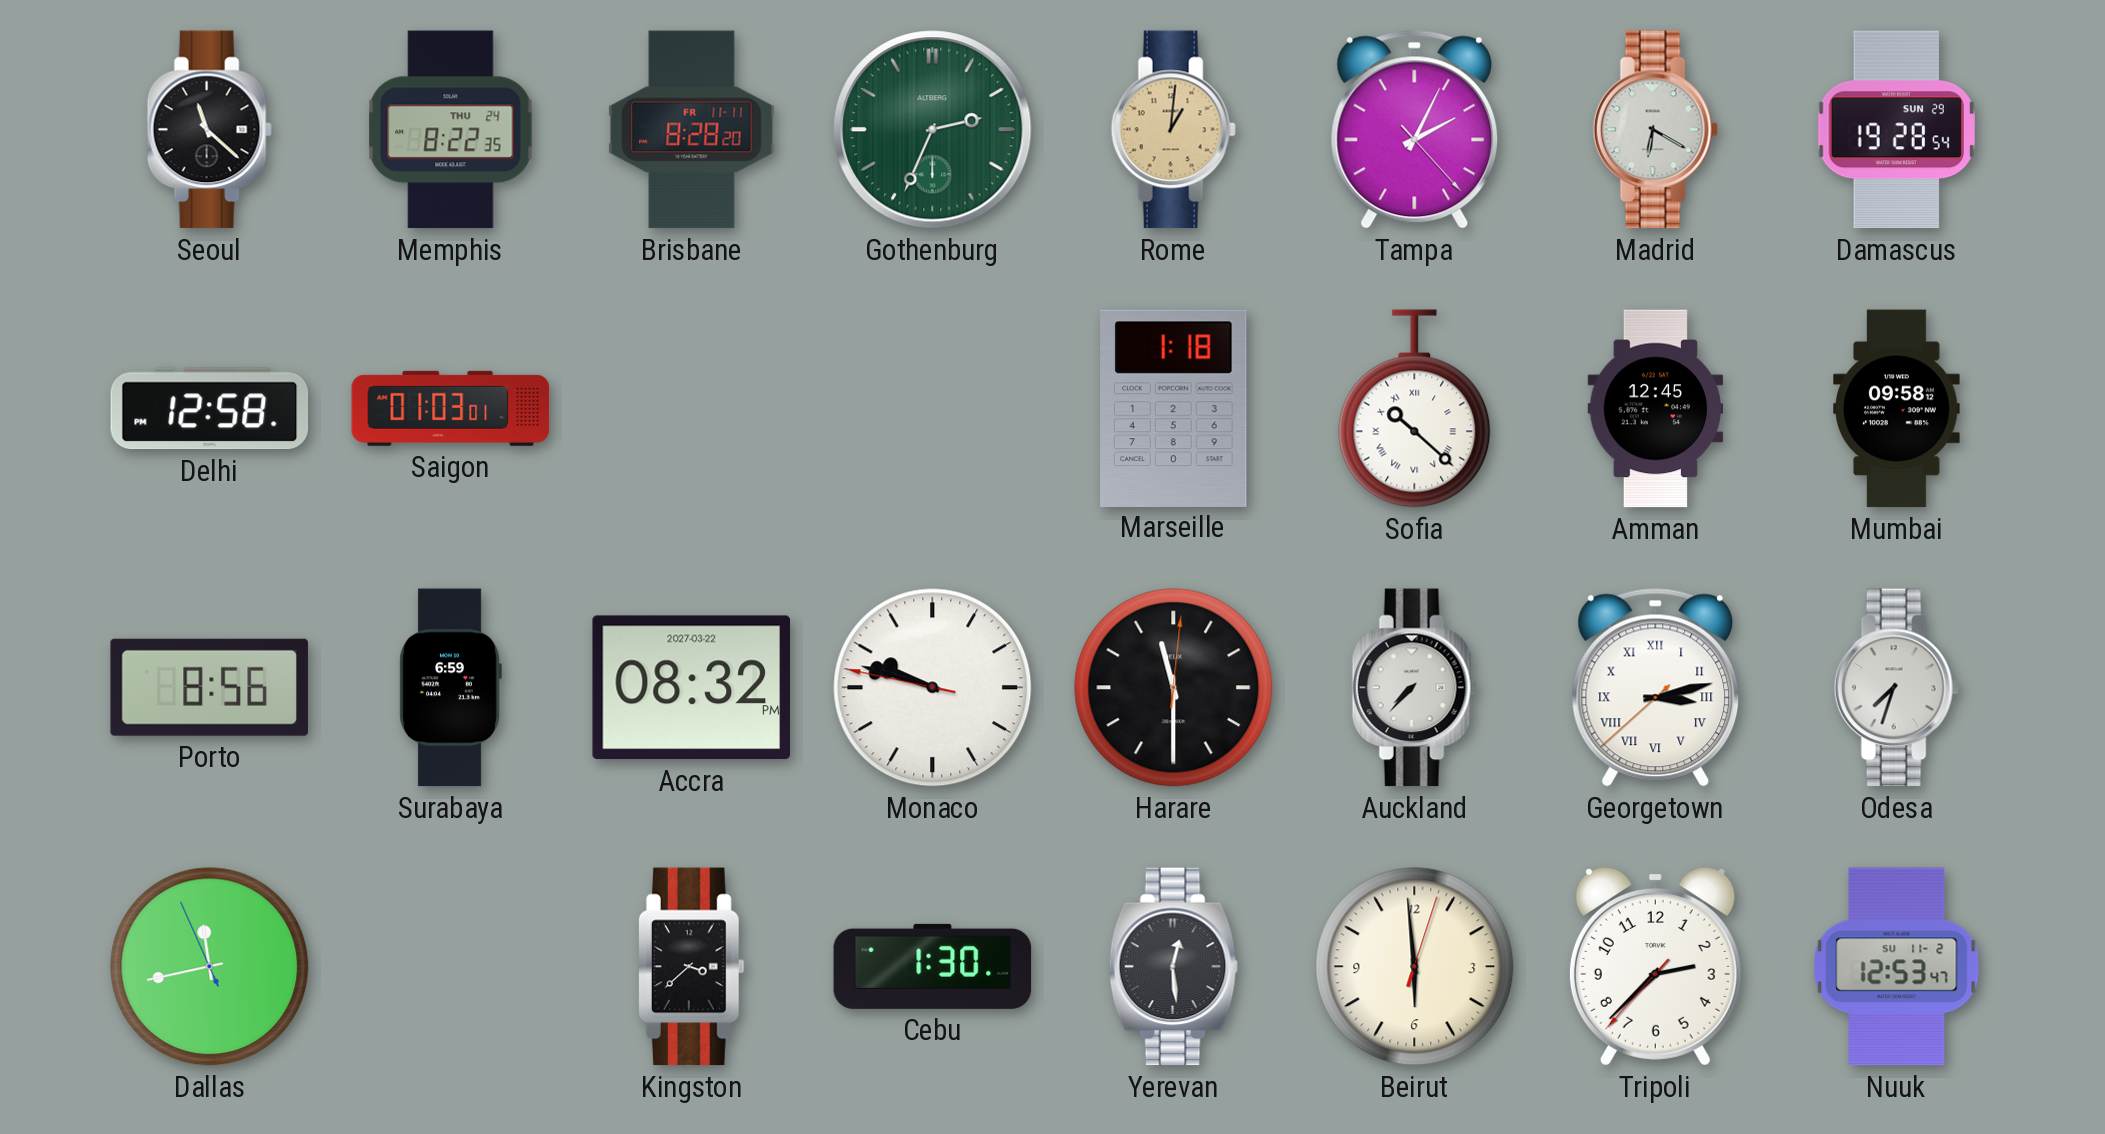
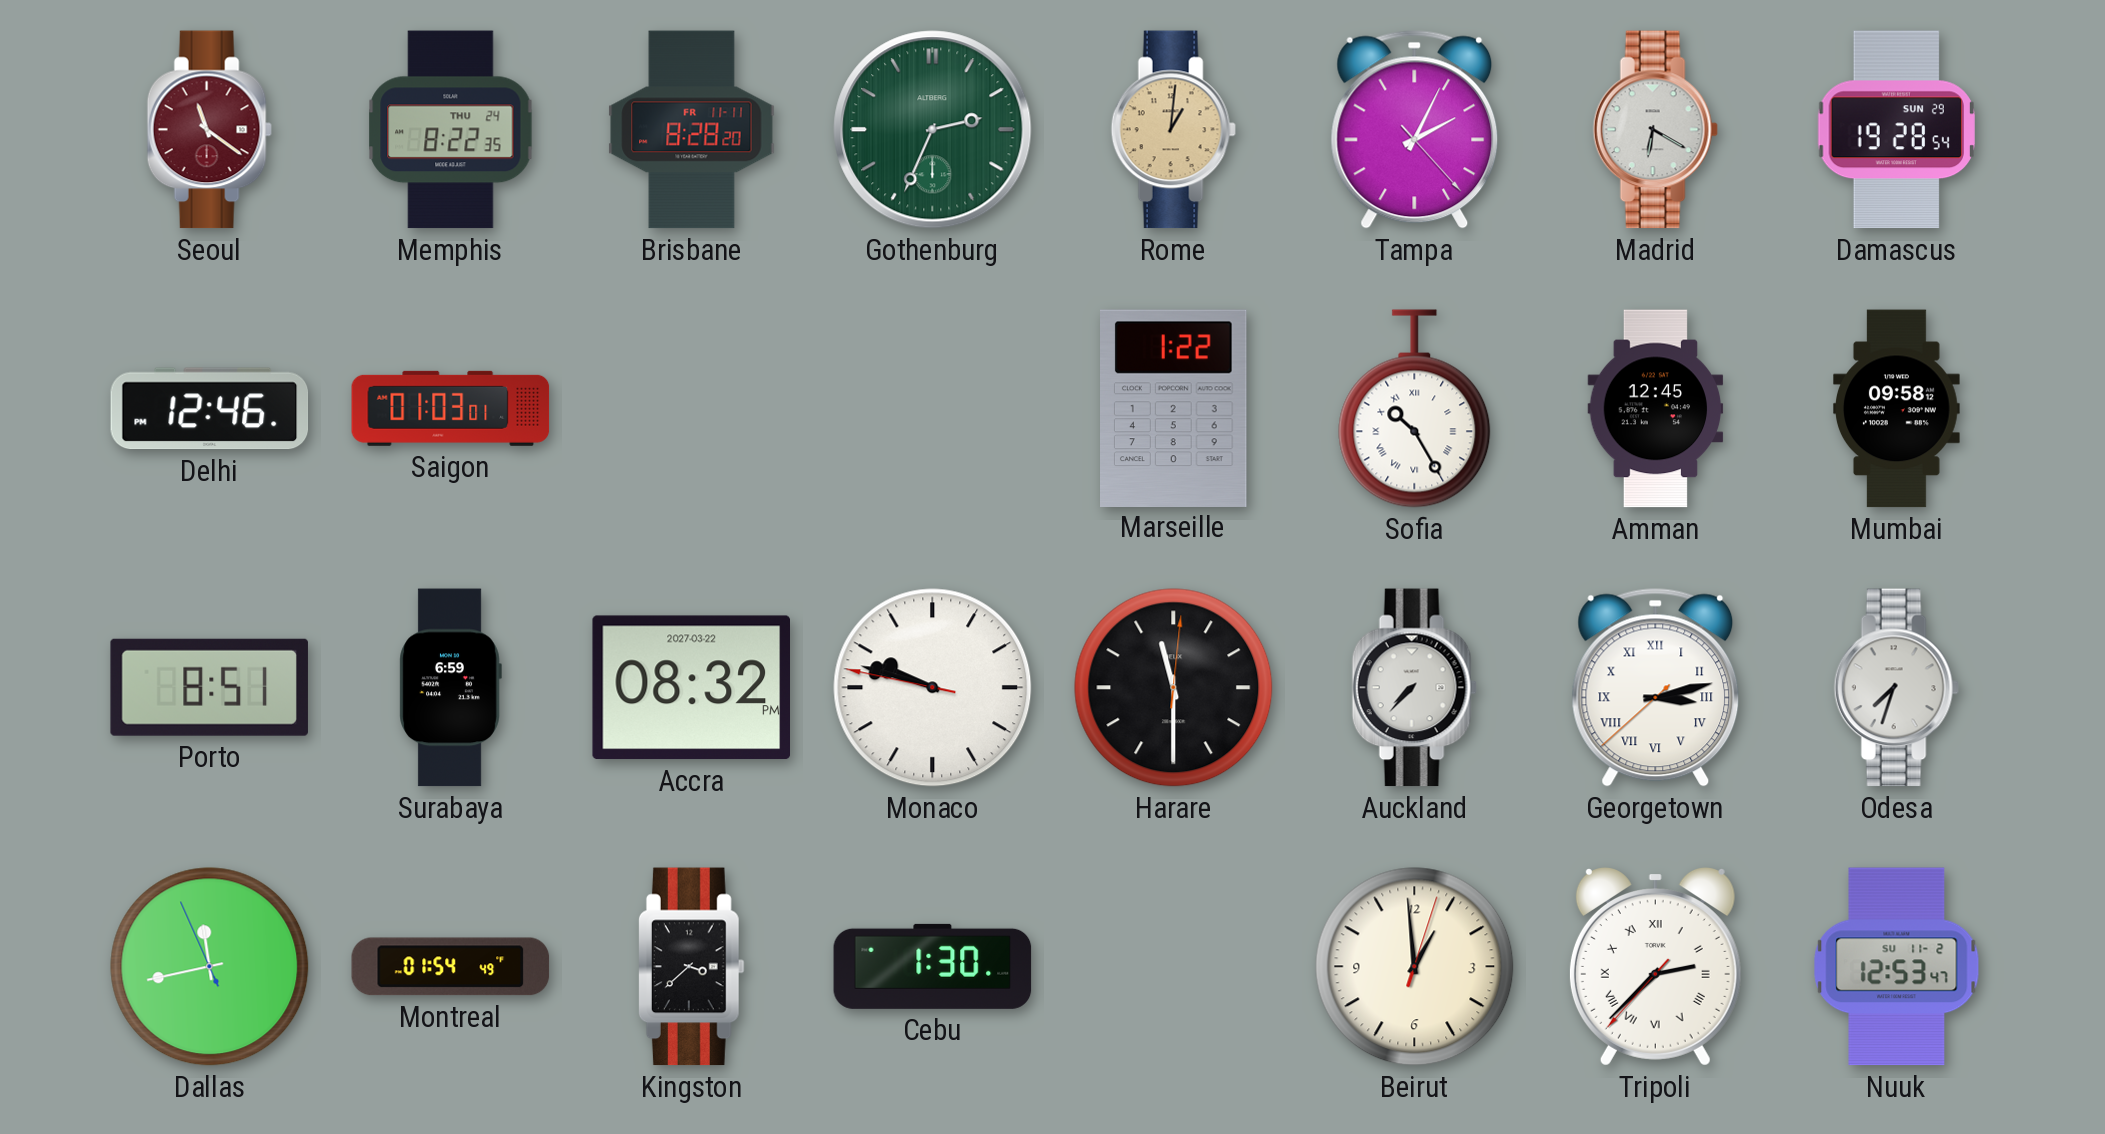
Seoul: 11:22 -> 11:21 (209, 130)
Seoul dial: black -> burgundy (209, 130)
Delhi: 12:58 -> 12:46 (210, 409)
Marseille: 1:18 -> 1:22 (1174, 408)
Sofia: 10:22 -> 10:25 (1415, 409)
Porto: 8:56 -> 8:51 (209, 687)
Montreal: none -> 01:54 (451, 967)
Yerevan: 12:29 -> none (1173, 967)
Beirut: 5:59 -> 12:59 (1415, 967)
Tripoli numerals: Arabic -> Roman (1655, 967)
